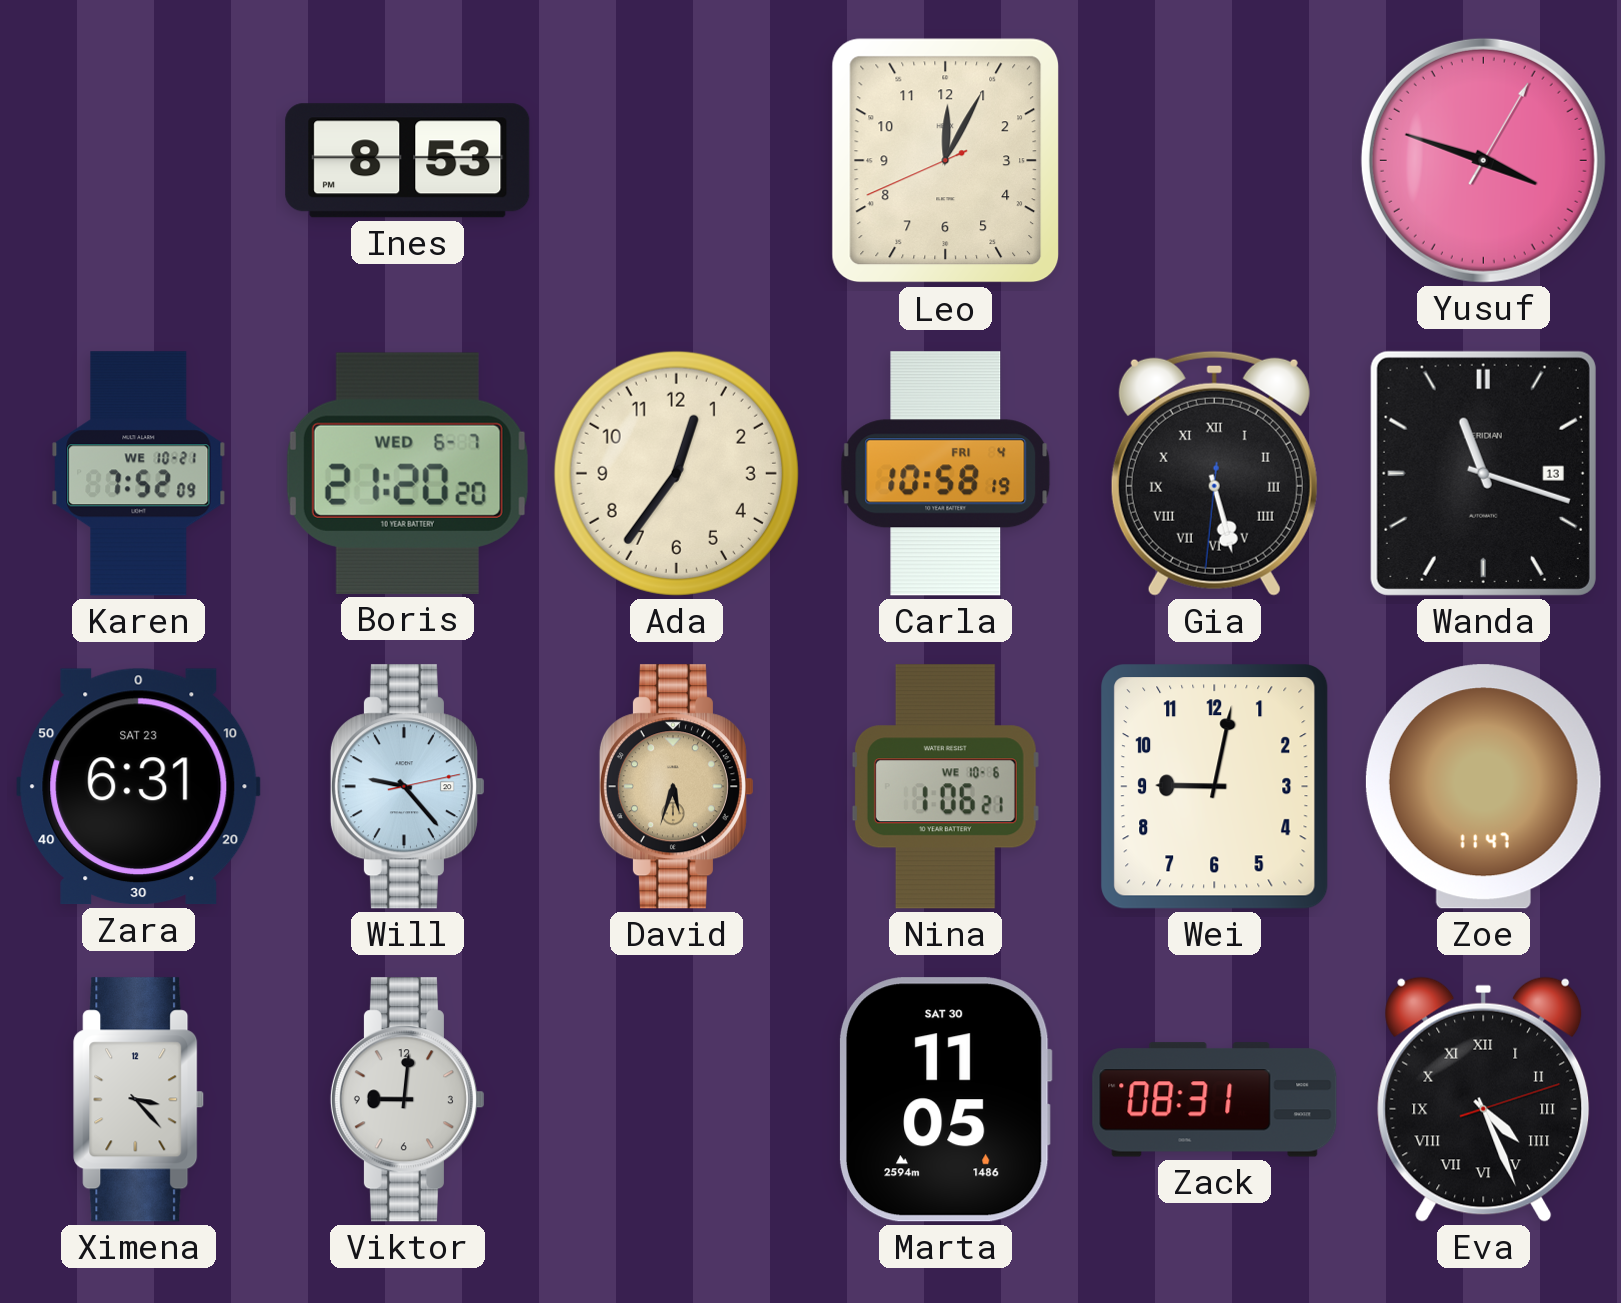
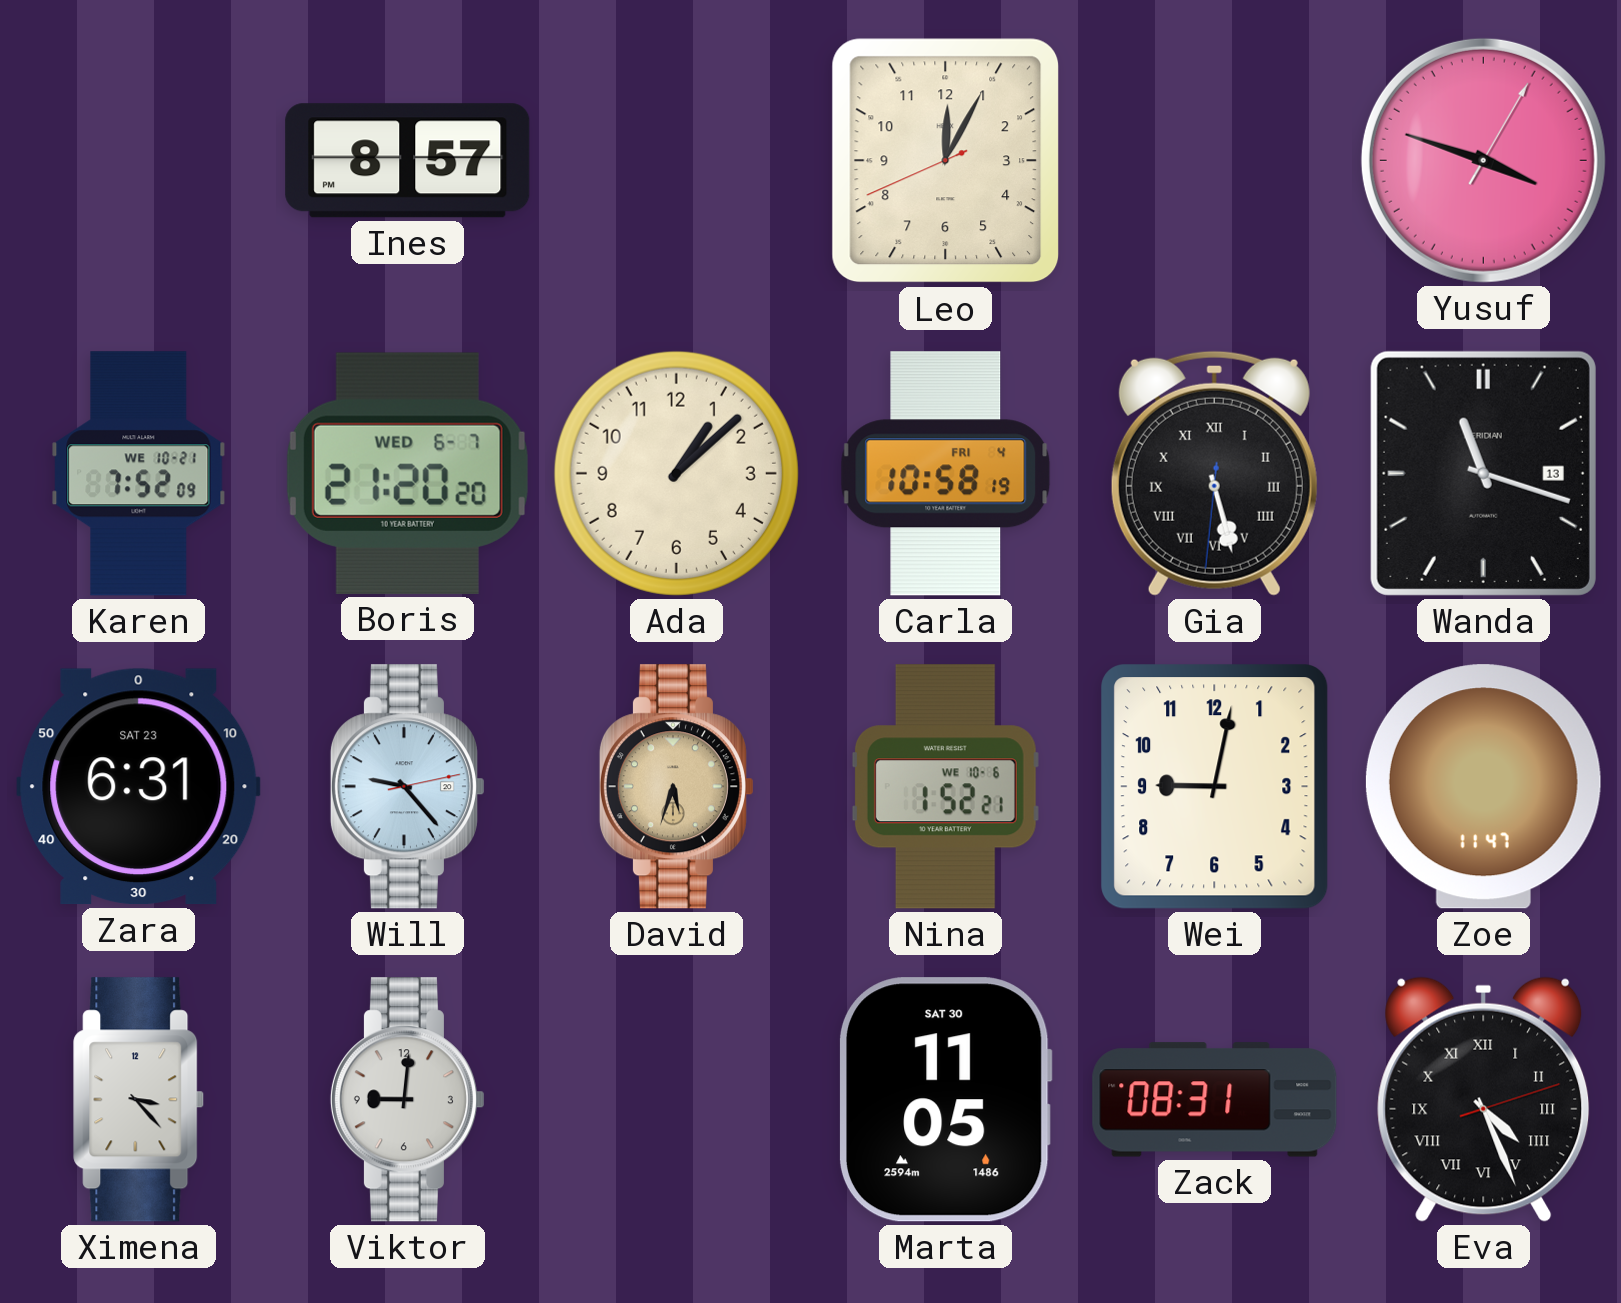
Ines: 8:53 -> 8:57 (408, 161)
Ada: 12:36 -> 1:08 (676, 473)
Nina: 1:06 -> 1:52 (945, 787)
